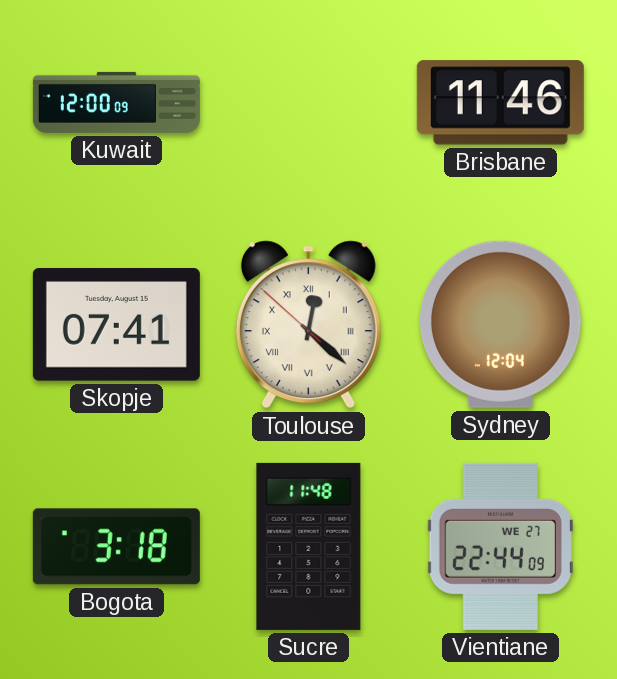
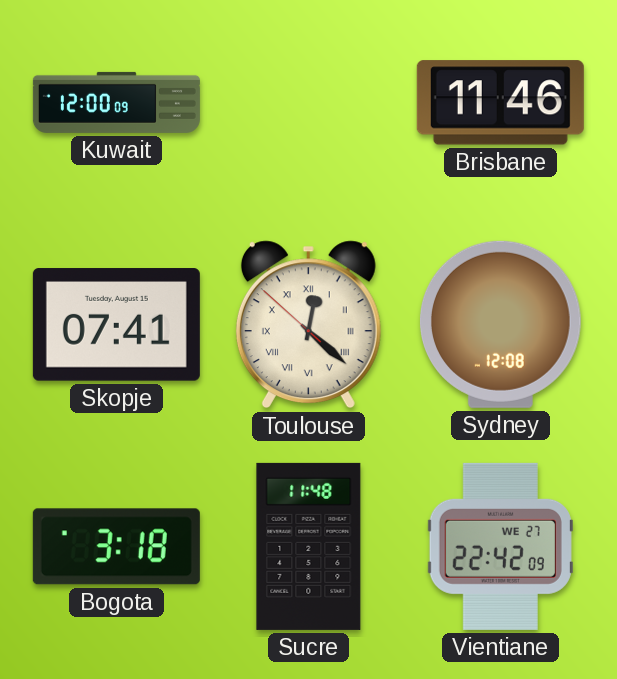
Sydney: 12:04 -> 12:08 (500, 324)
Vientiane: 22:44 -> 22:42 (500, 546)
